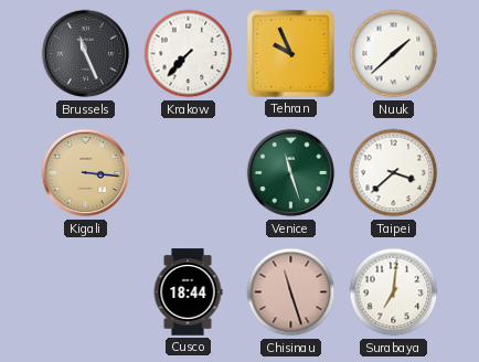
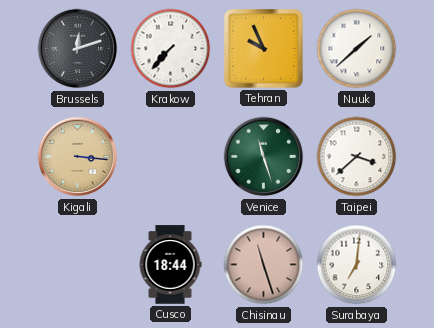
Brussels: 11:26 -> 12:12 (78, 49)
